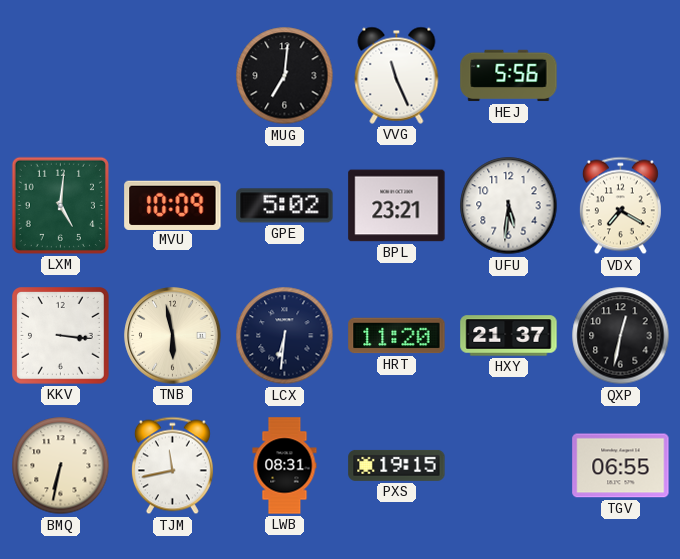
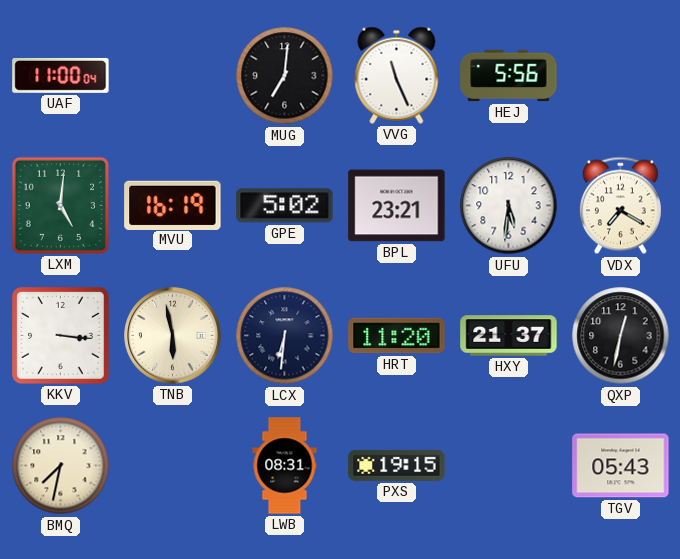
UAF: none -> 11:00 (61, 75)
MVU: 10:09 -> 16:19 (173, 205)
BMQ: 6:32 -> 7:32 (61, 466)
TJM: 11:43 -> none (172, 466)
TGV: 06:55 -> 05:43 (621, 466)
